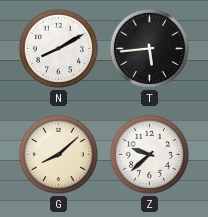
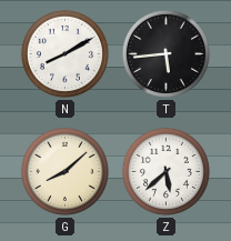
Z: 9:38 -> 5:38 (165, 171)
